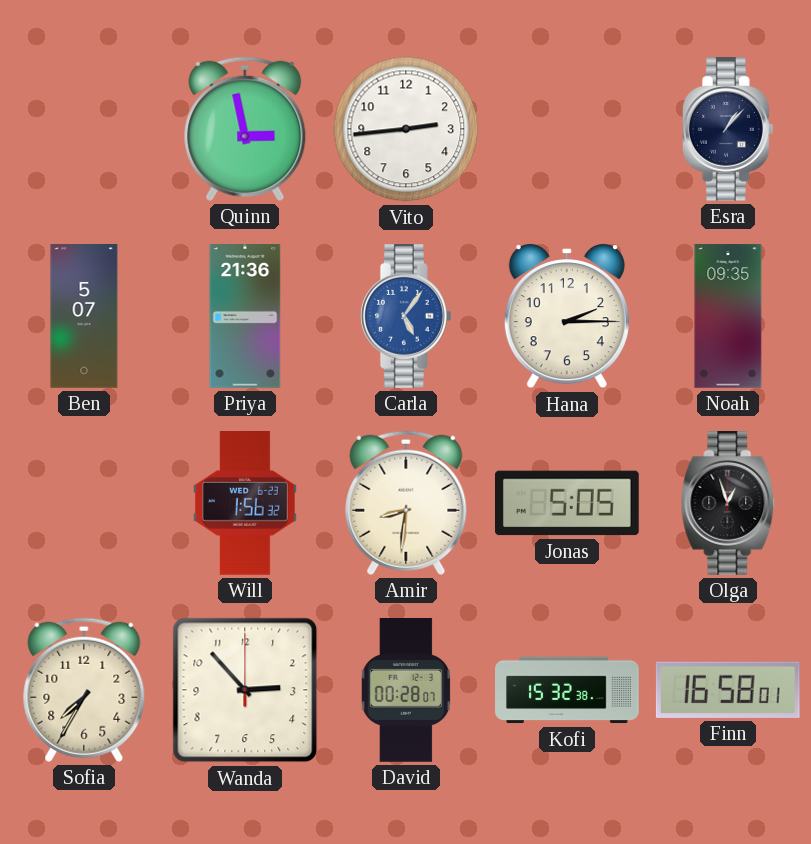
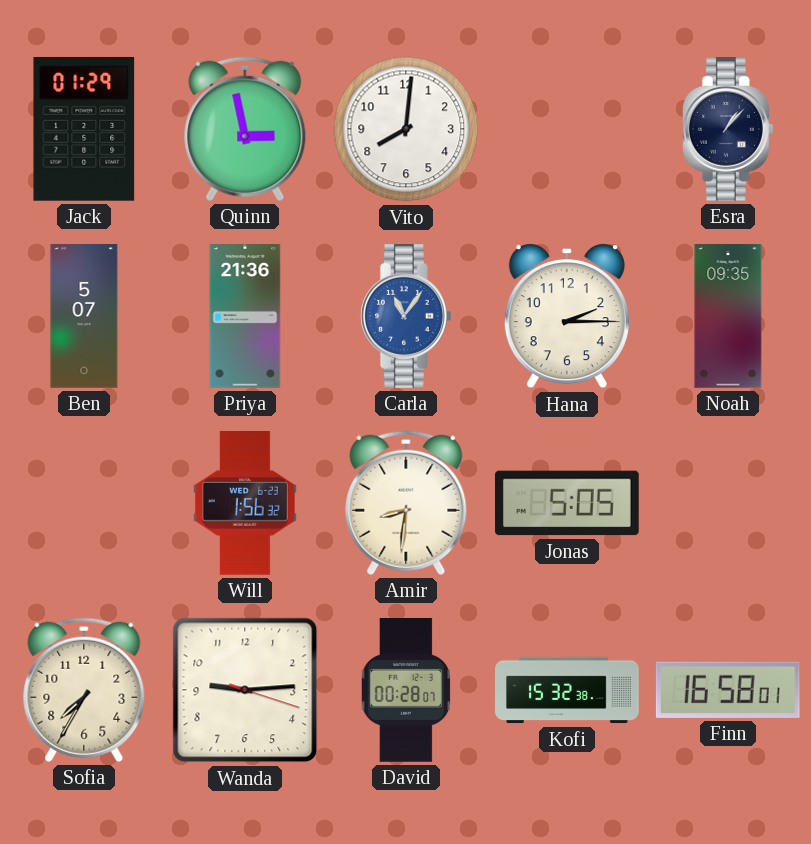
Jack: none -> 01:29 (84, 129)
Vito: 2:44 -> 8:01 (406, 129)
Carla: 5:06 -> 11:06 (406, 317)
Olga: 12:57 -> none (728, 504)
Wanda: 2:53 -> 9:14 (245, 690)
